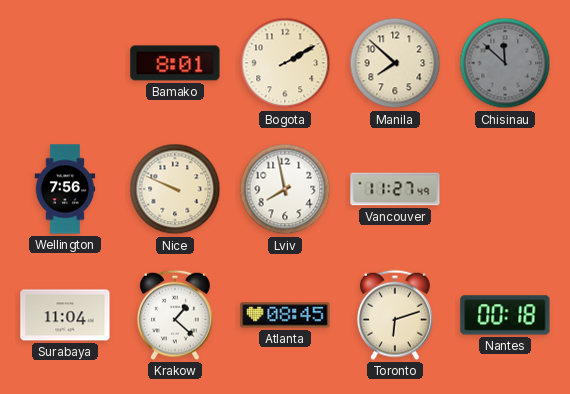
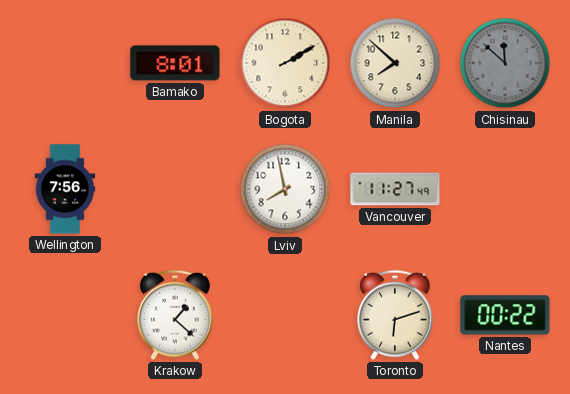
Nice: 9:49 -> none (175, 189)
Surabaya: 11:04 -> none (65, 315)
Atlanta: 08:45 -> none (285, 315)
Nantes: 00:18 -> 00:22 (505, 315)
